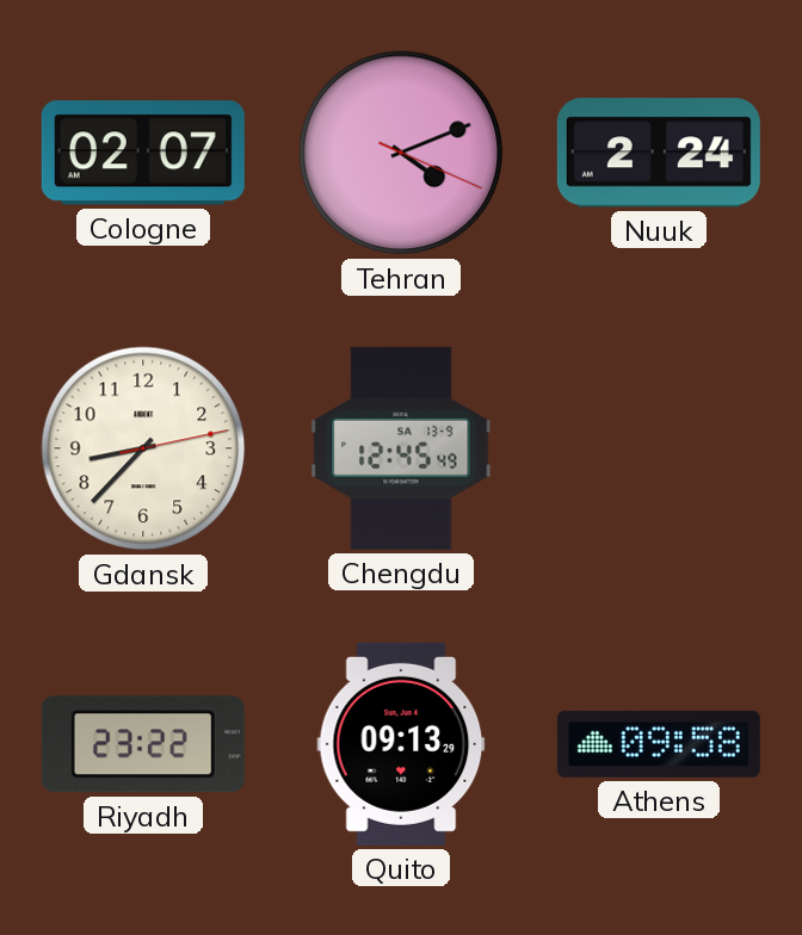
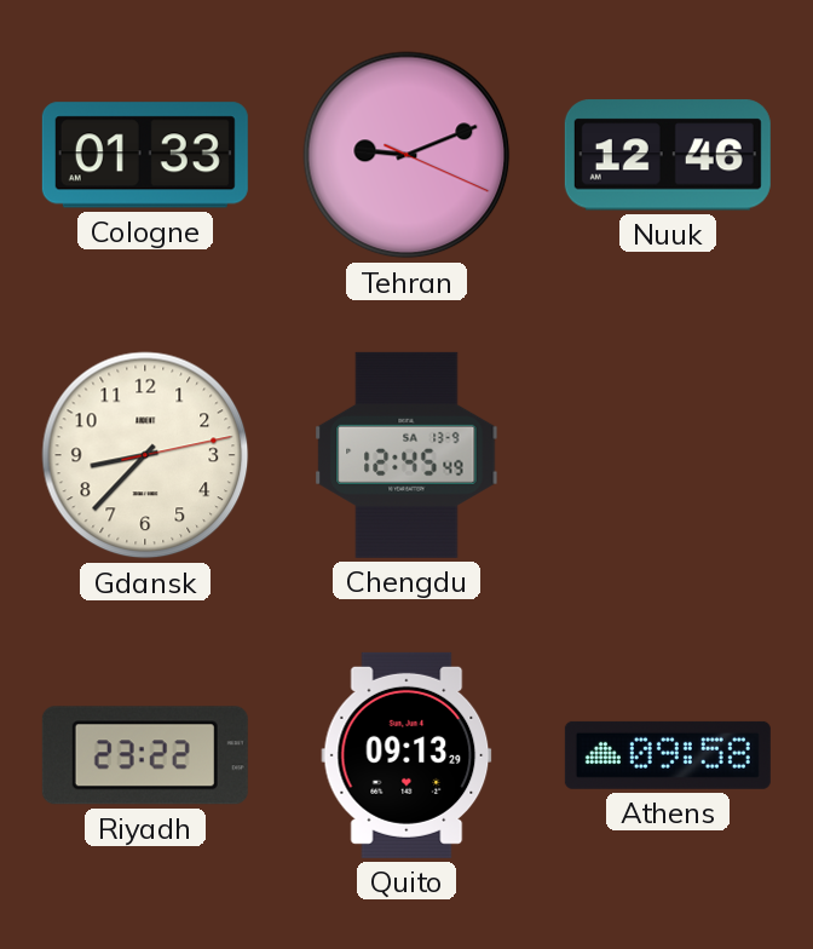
Cologne: 02:07 -> 01:33 (145, 155)
Tehran: 4:11 -> 9:11 (406, 155)
Nuuk: 2:24 -> 12:46 (668, 155)
